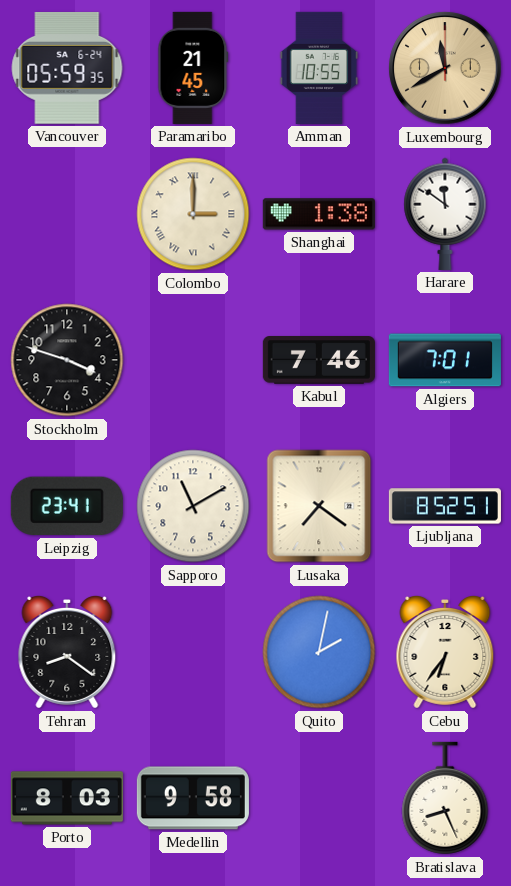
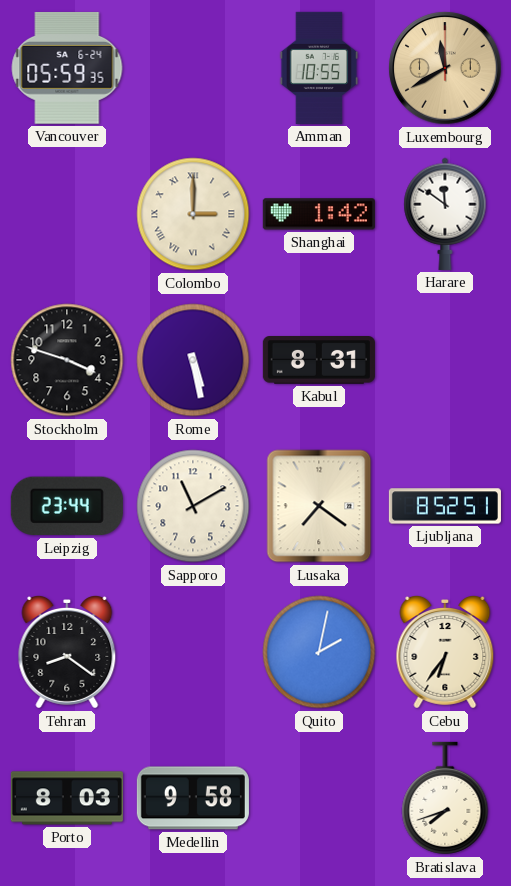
Paramaribo: 21:45 -> none (193, 68)
Shanghai: 1:38 -> 1:42 (319, 214)
Rome: none -> 5:28 (193, 360)
Kabul: 7:46 -> 8:31 (319, 360)
Algiers: 7:01 -> none (445, 360)
Leipzig: 23:41 -> 23:44 (67, 506)
Bratislava: 8:26 -> 7:42 (445, 798)
